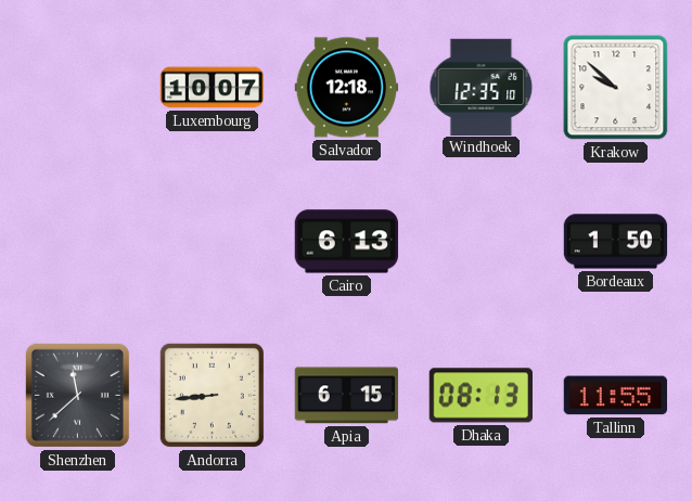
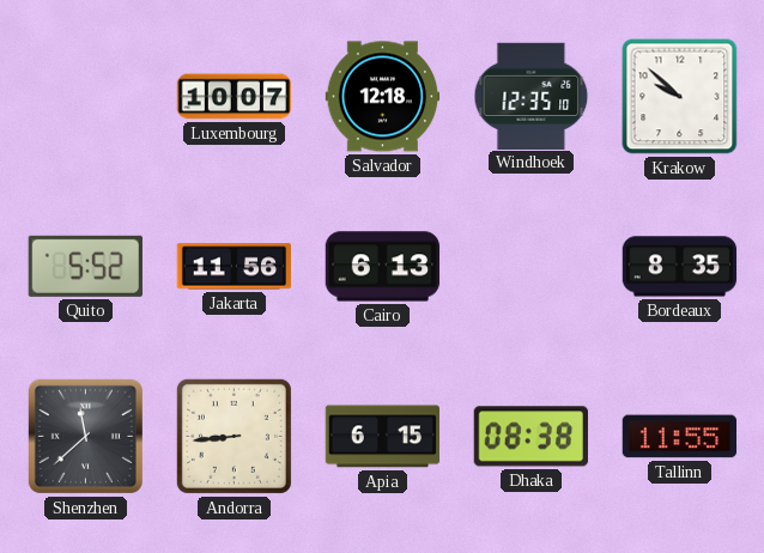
Quito: none -> 5:52 (85, 266)
Jakarta: none -> 11:56 (235, 267)
Bordeaux: 1:50 -> 8:35 (680, 267)
Dhaka: 08:13 -> 08:38 (530, 437)
